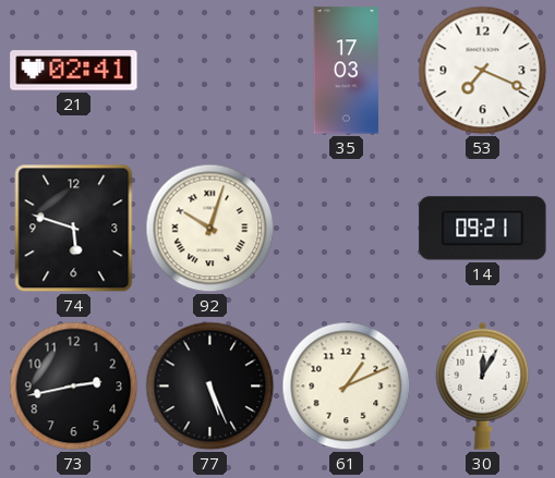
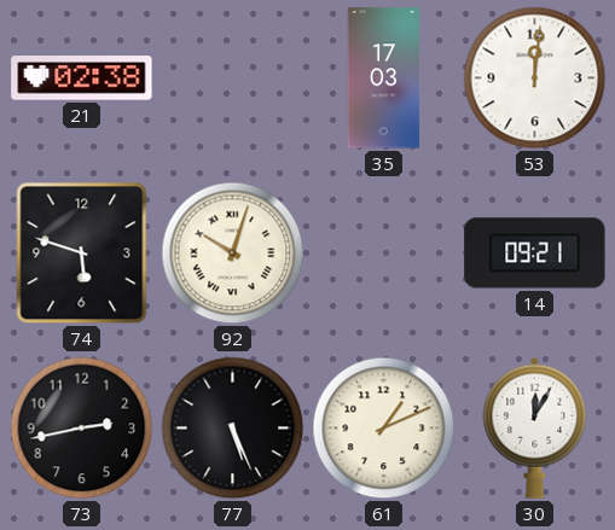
21: 02:41 -> 02:38 (82, 78)
53: 7:19 -> 12:01 (535, 78)
